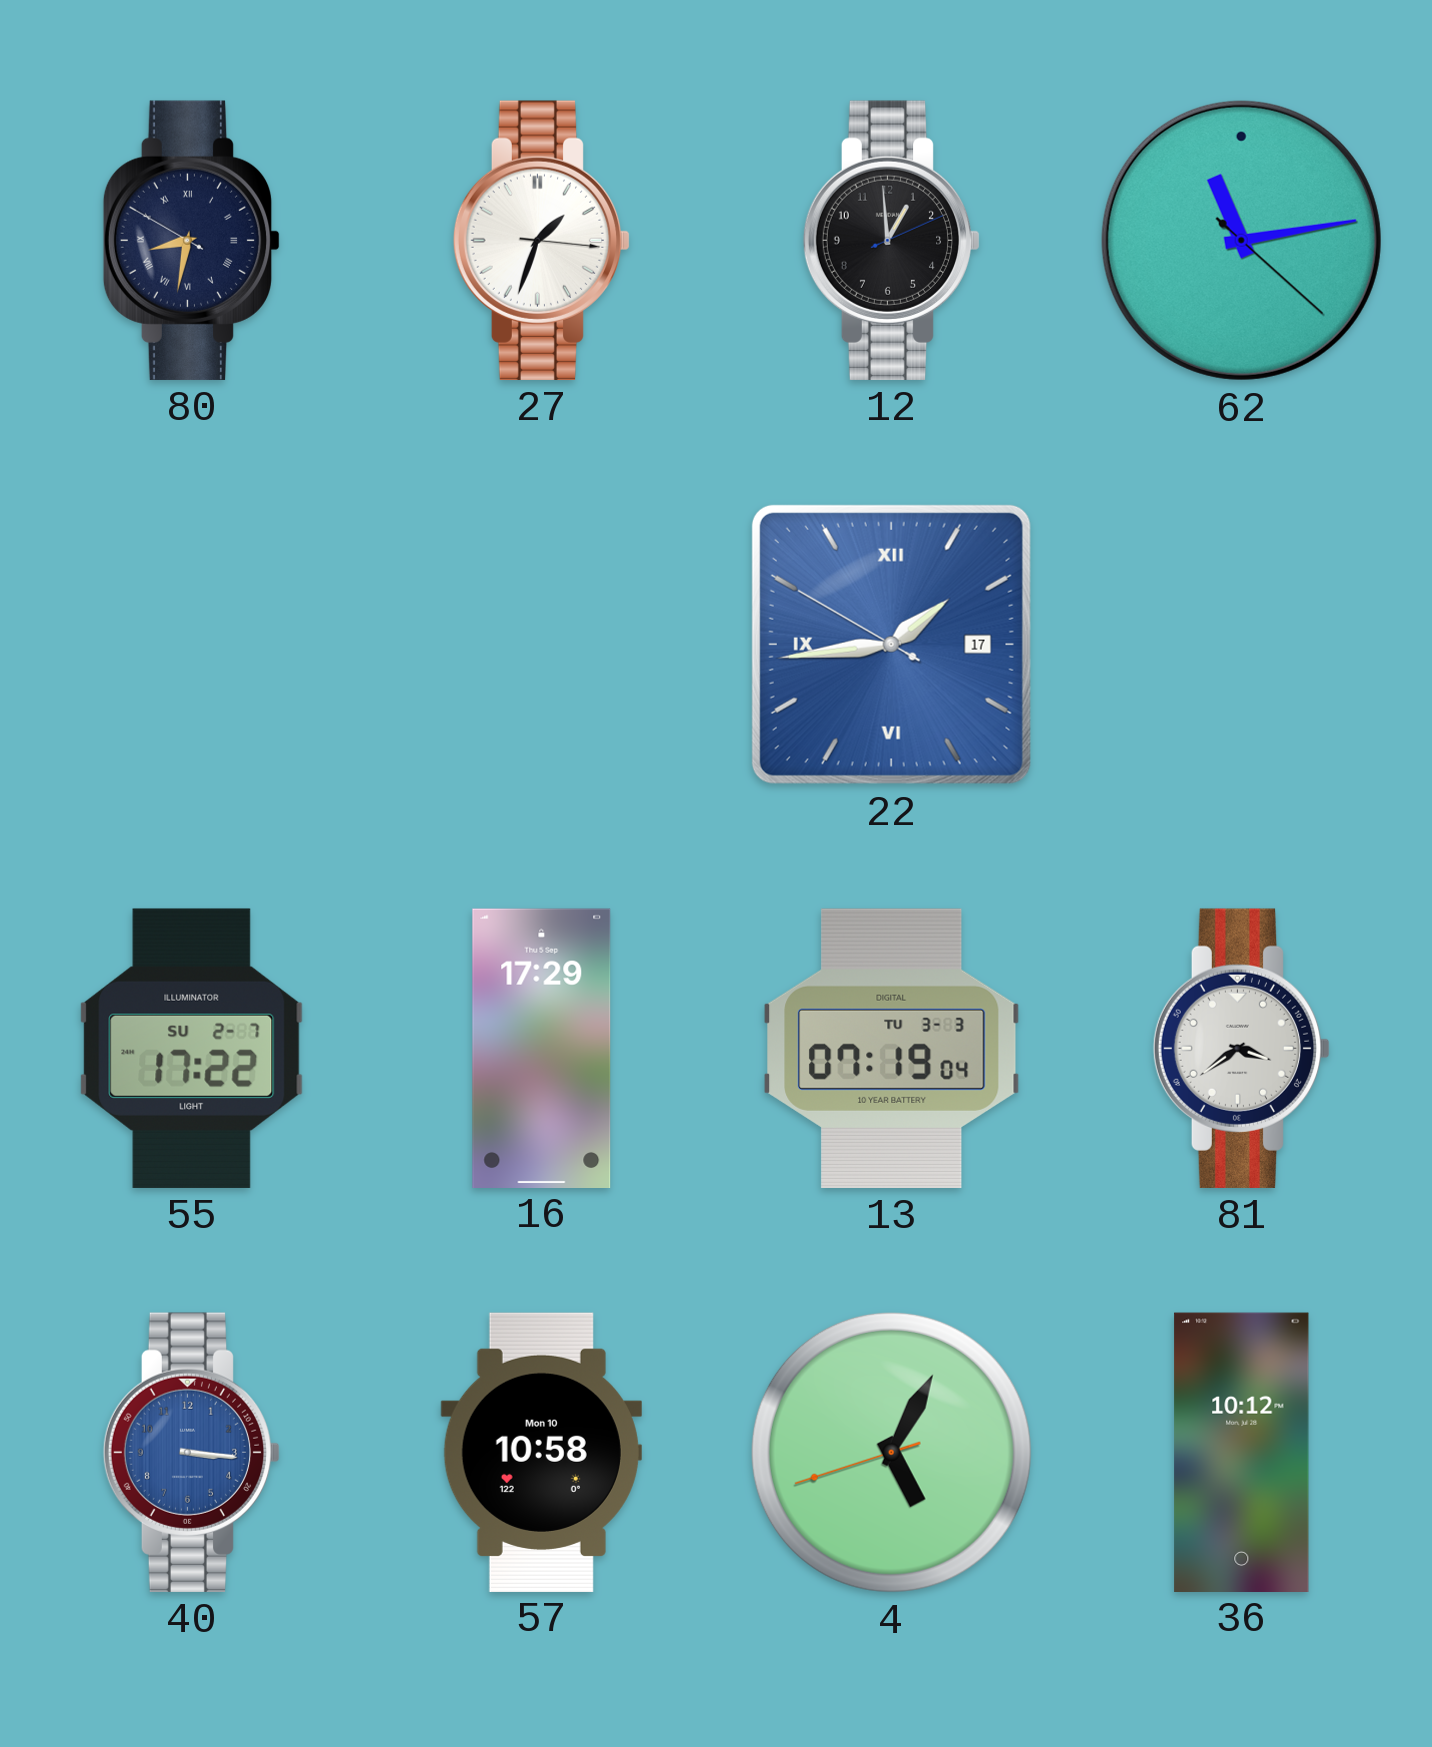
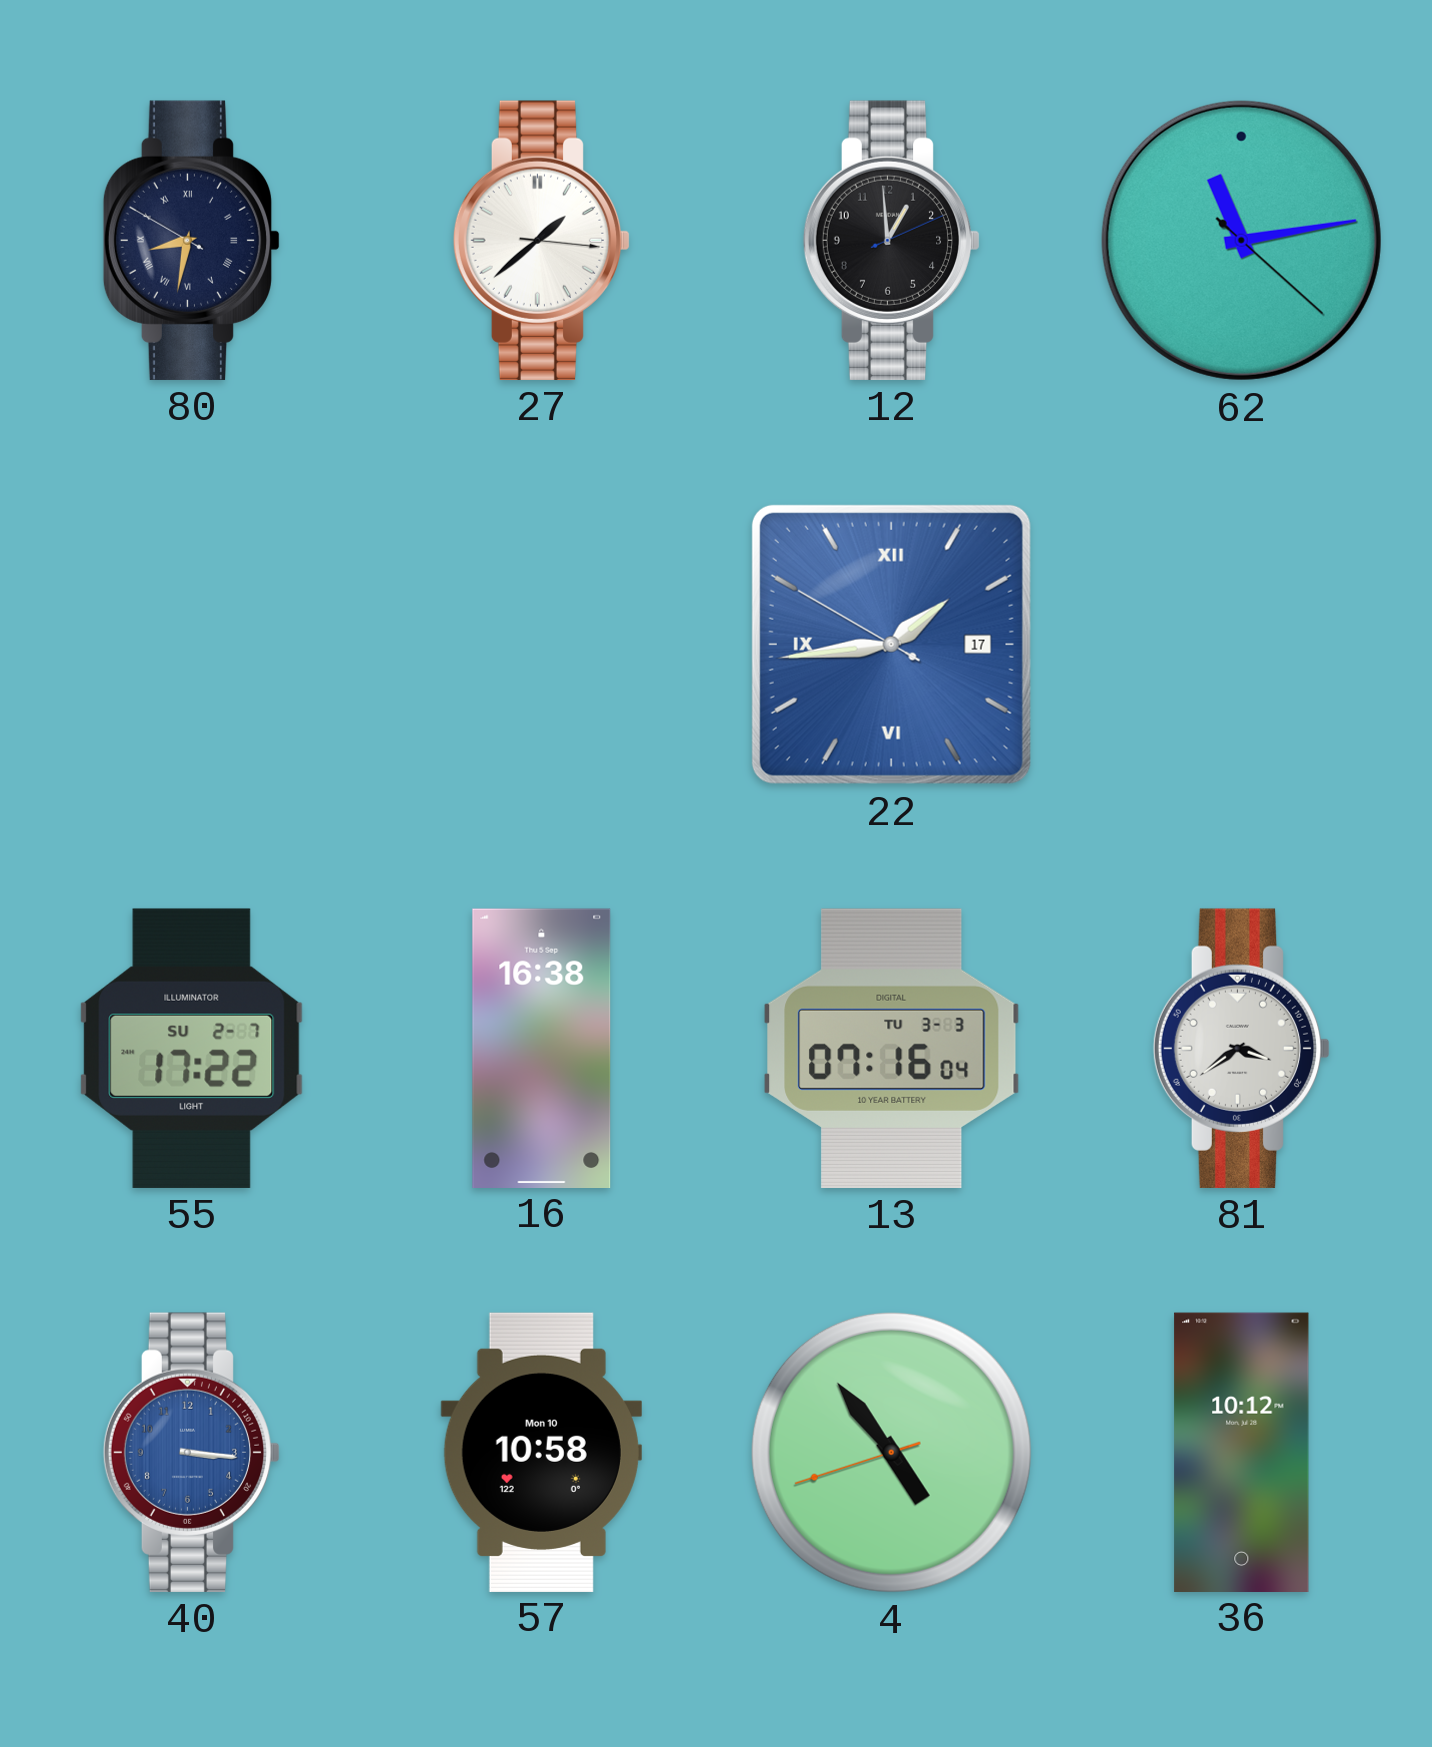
27: 1:33 -> 1:38 (542, 240)
16: 17:29 -> 16:38 (542, 1048)
13: 07:19 -> 07:16 (892, 1048)
4: 5:04 -> 4:53 (891, 1452)
